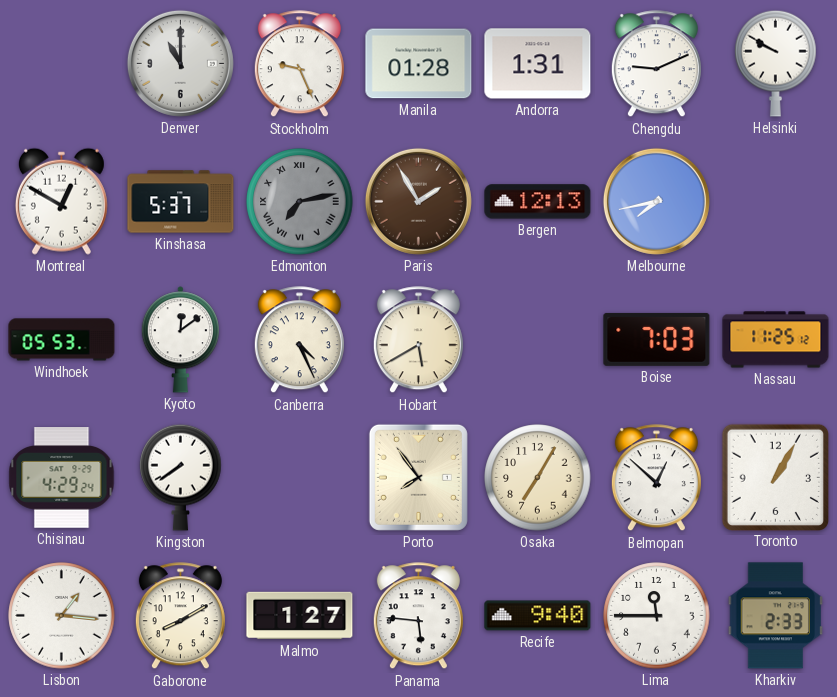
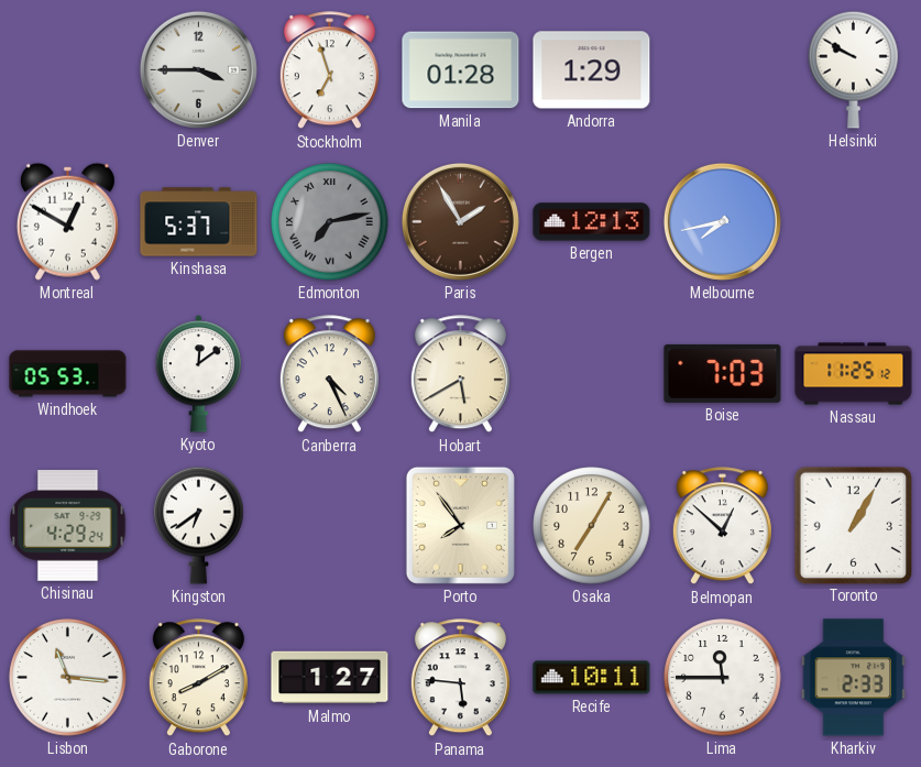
Denver: 11:00 -> 3:45 (198, 69)
Stockholm: 9:26 -> 6:57 (329, 70)
Andorra: 1:31 -> 1:29 (592, 70)
Chengdu: 9:11 -> none (656, 64)
Kingston: 7:39 -> 6:39 (199, 525)
Lisbon: 1:16 -> 11:16 (68, 678)
Recife: 9:40 -> 10:11 (592, 678)
